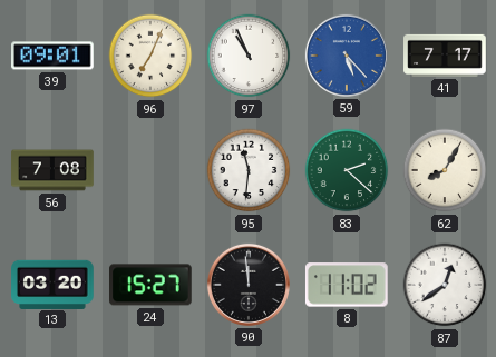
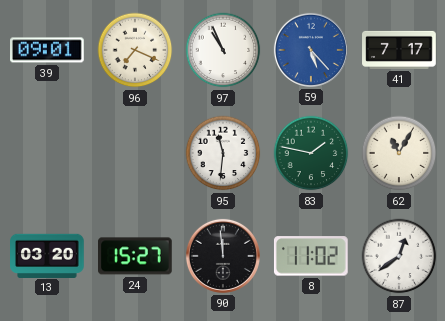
96: 7:04 -> 7:19 (135, 50)
56: 7:08 -> none (52, 170)
83: 2:22 -> 1:47 (311, 153)
62: 8:05 -> 11:05 (399, 153)
